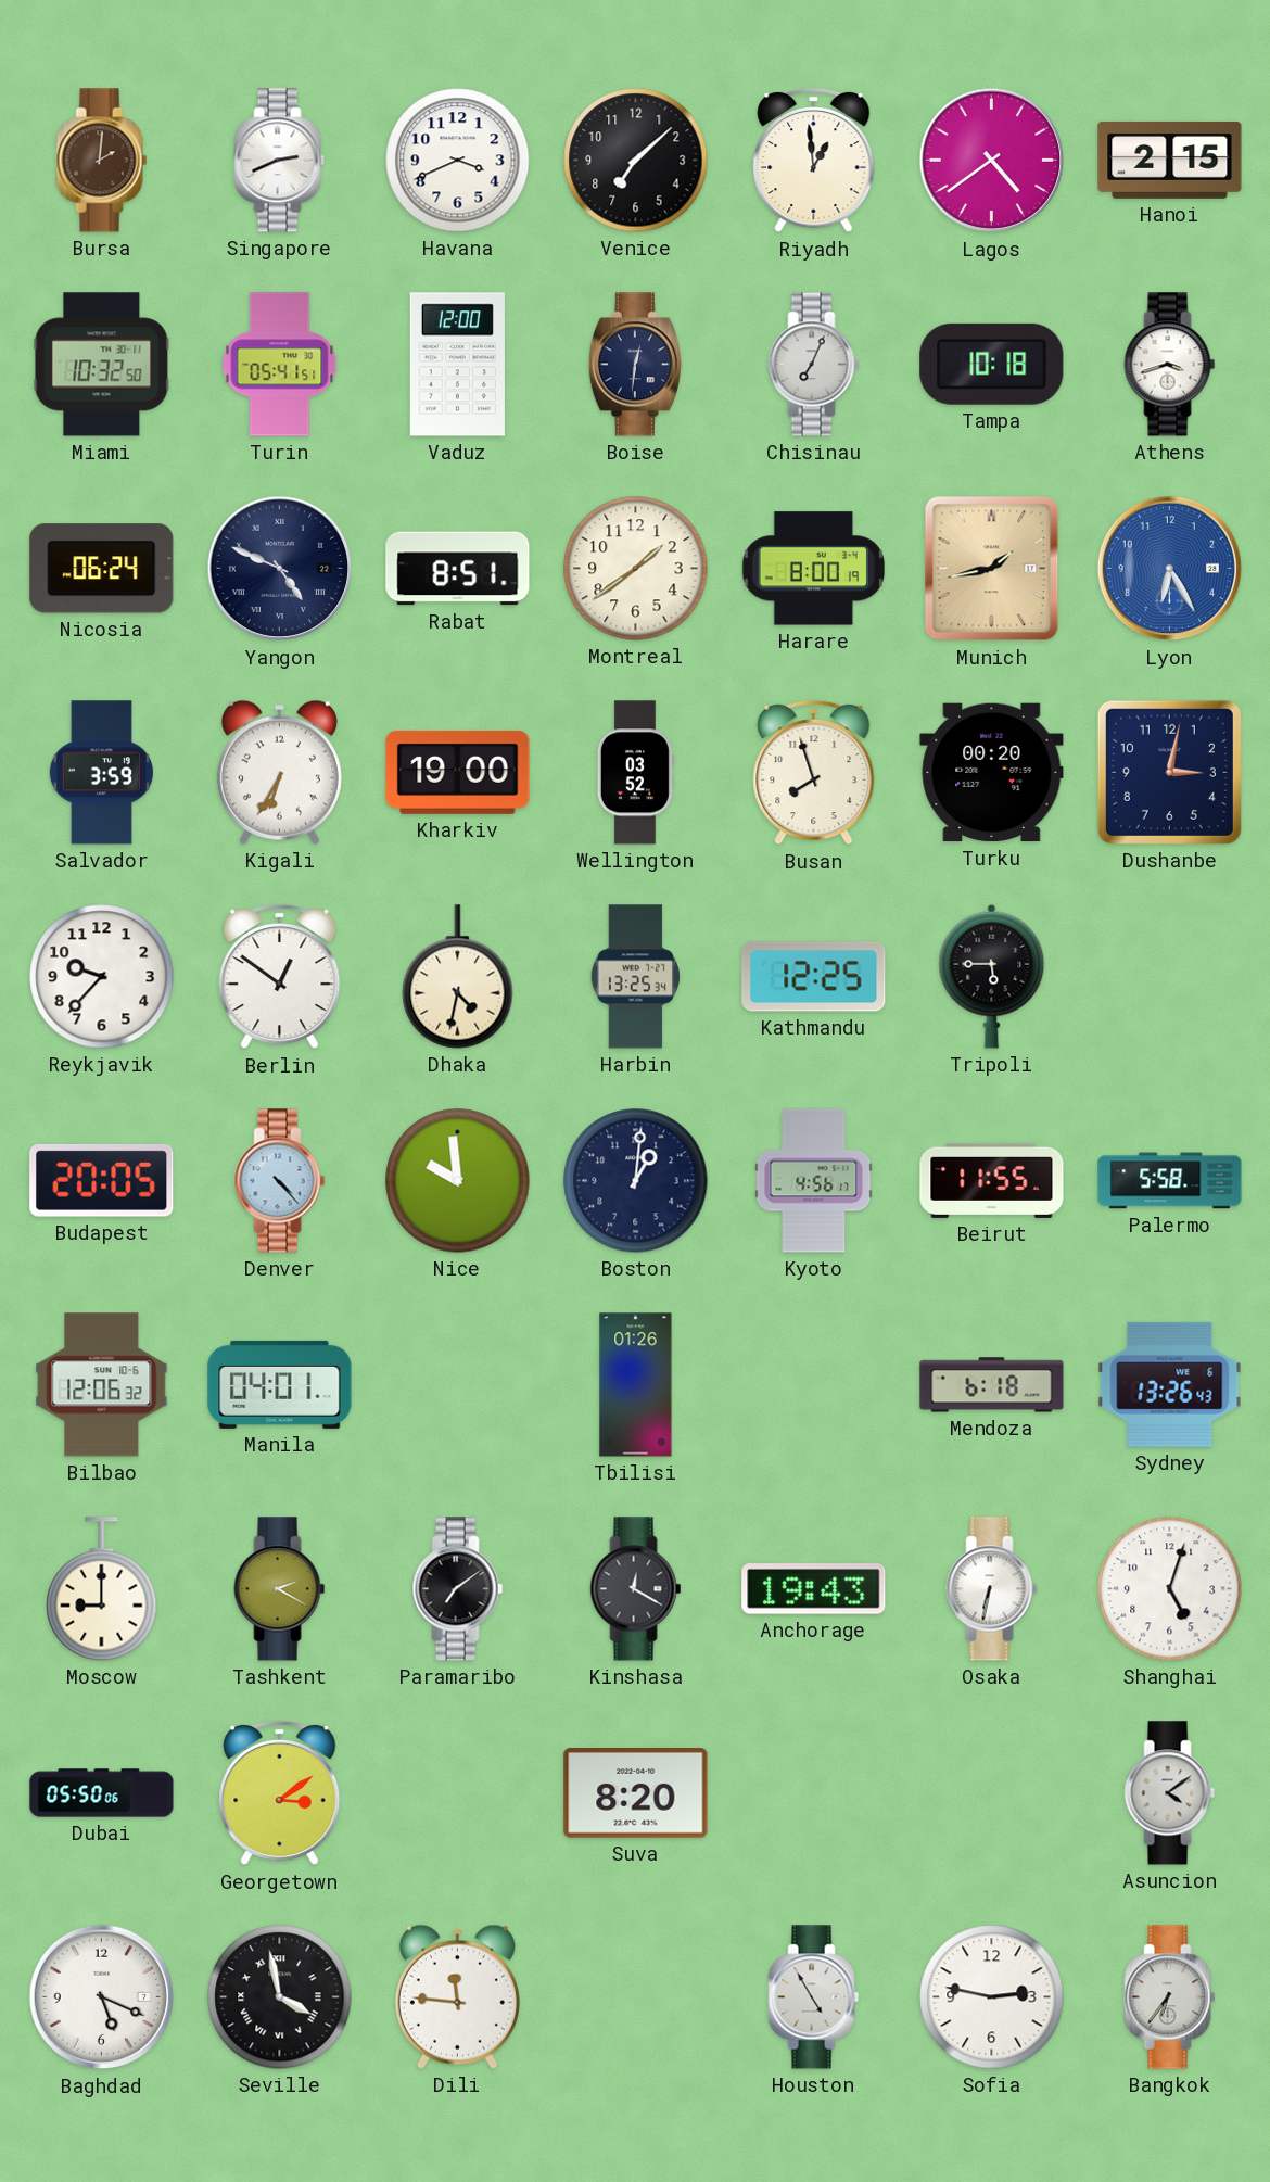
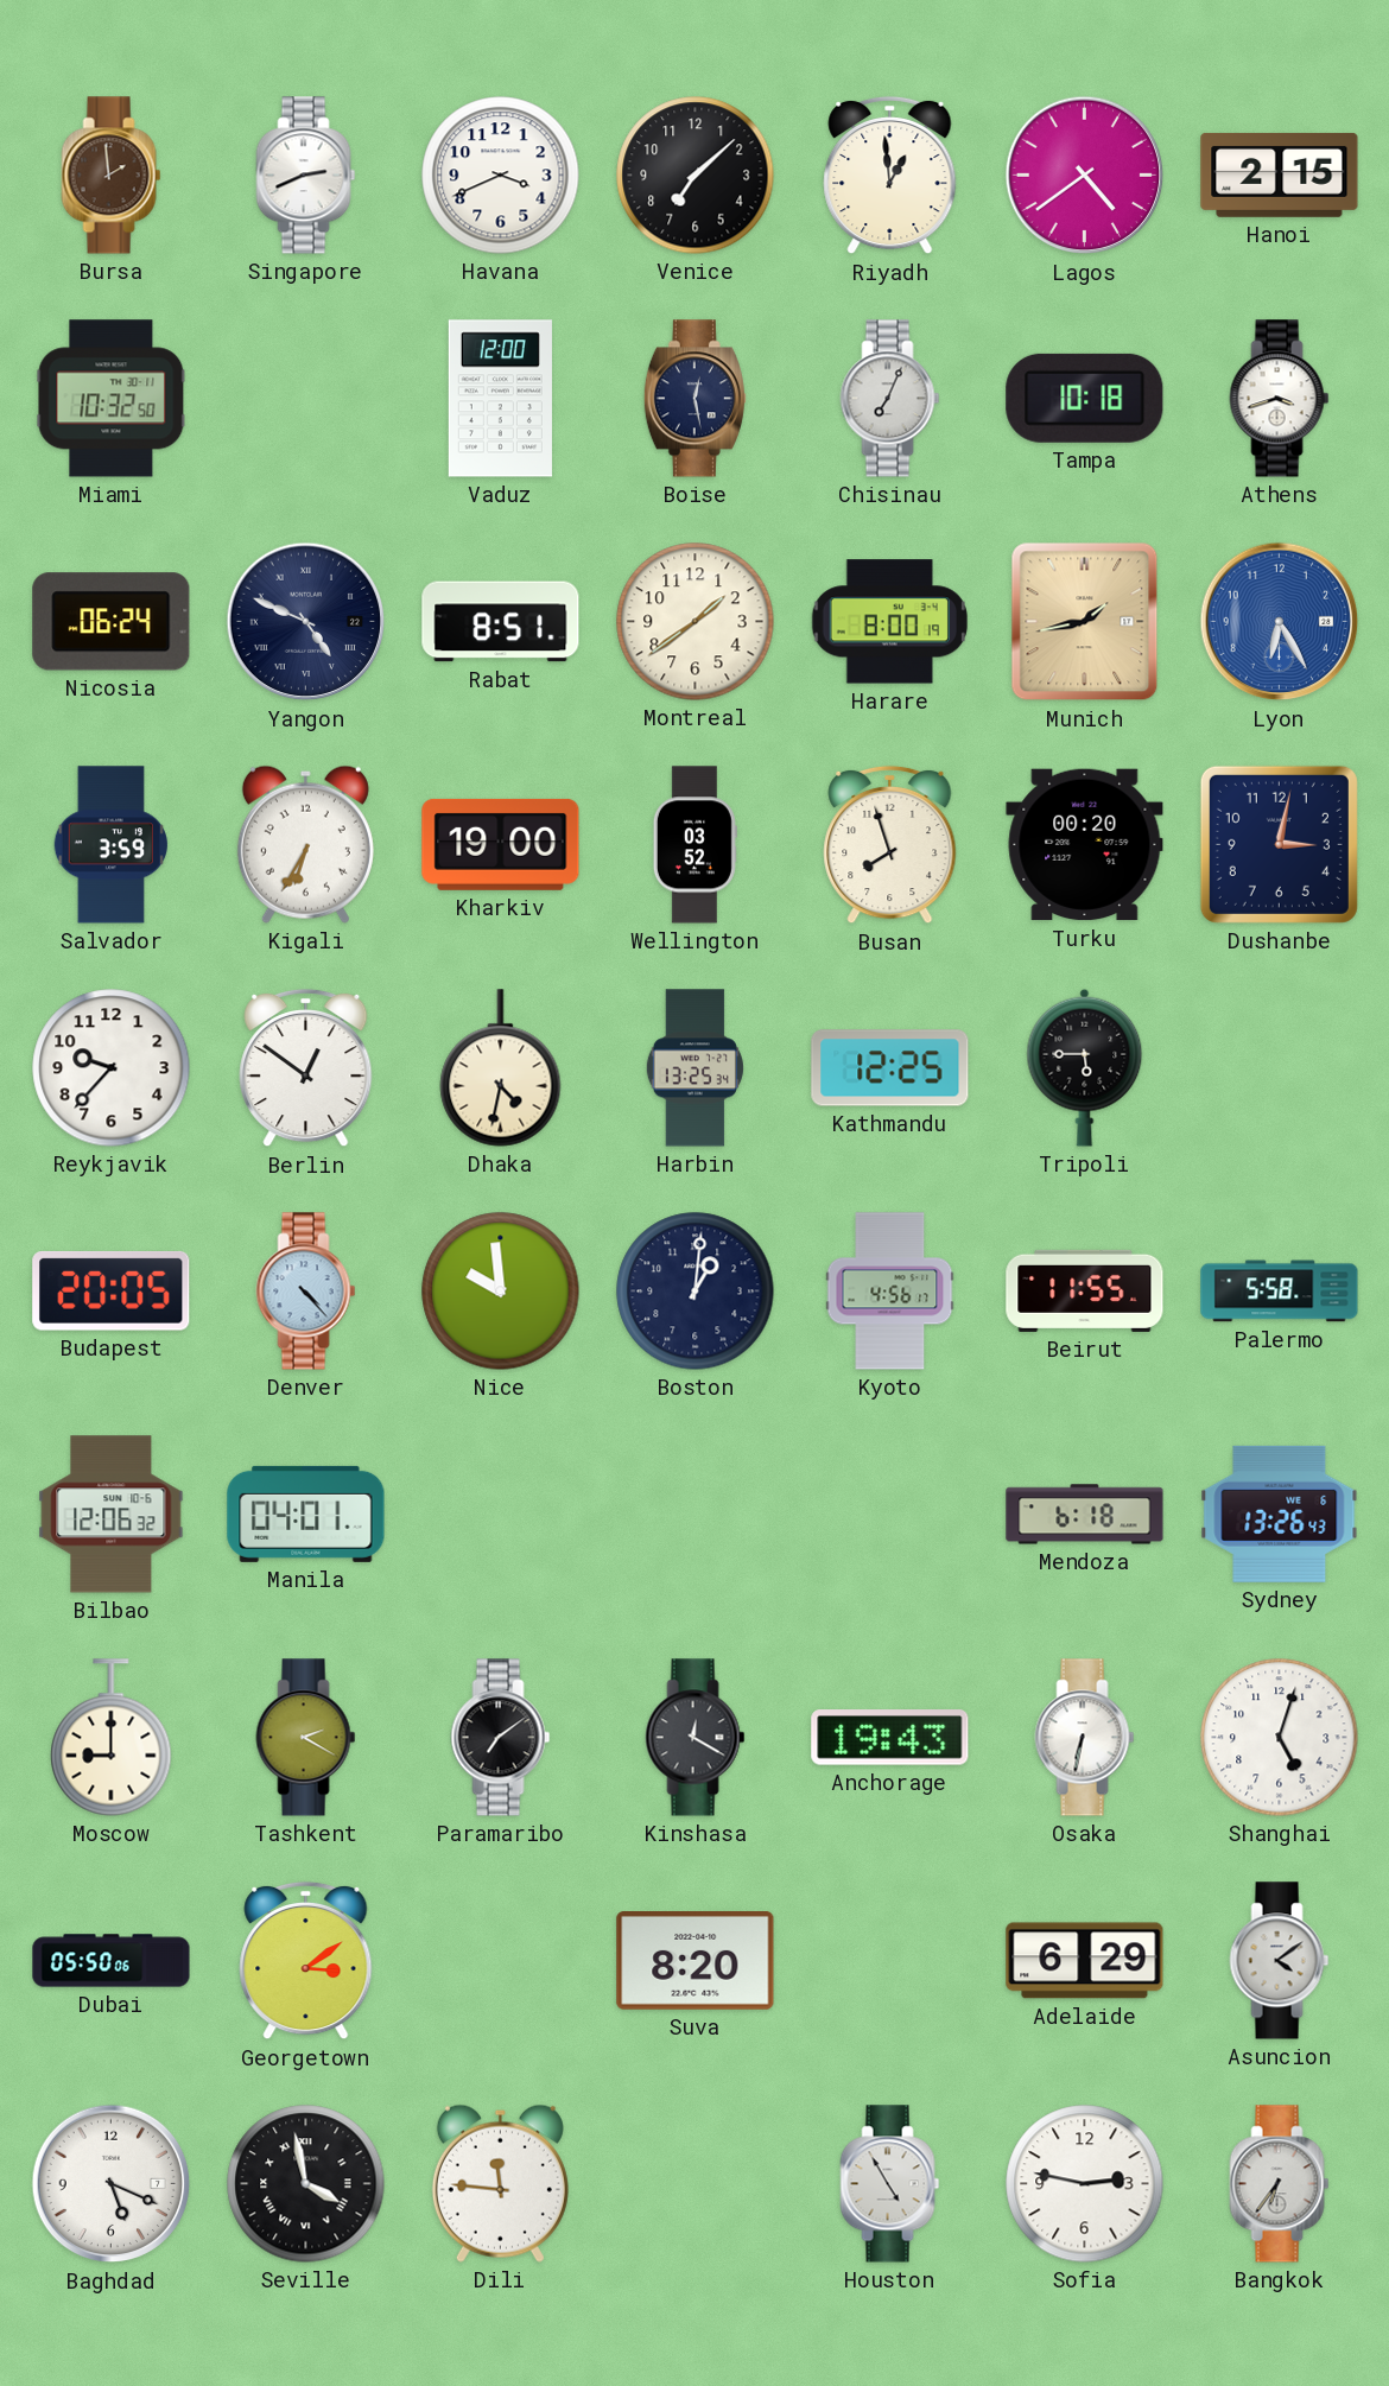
Bursa: 2:01 -> 1:59 (112, 176)
Turin: 05:41 -> none (280, 365)
Boise: 12:31 -> 12:28 (694, 399)
Tbilisi: 01:26 -> none (636, 1385)
Adelaide: none -> 6:29 (1085, 1961)
